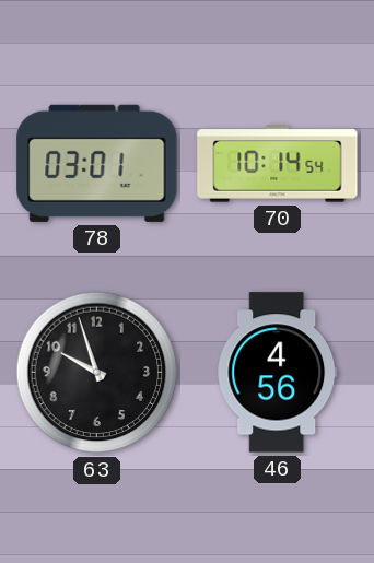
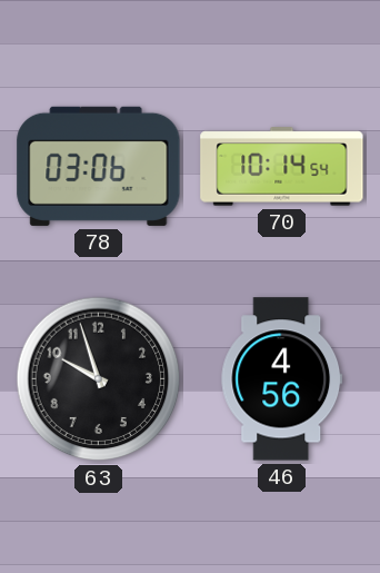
78: 03:01 -> 03:06 (99, 166)
